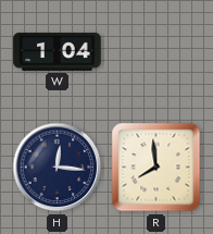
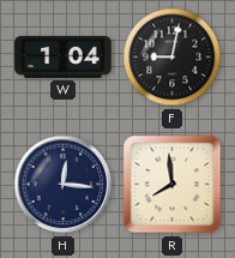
F: none -> 9:02 (173, 58)
